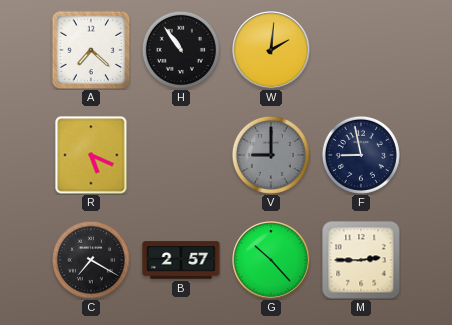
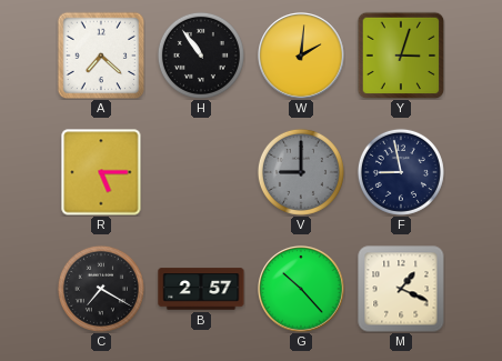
Y: none -> 3:03 (401, 56)
R: 5:19 -> 5:15 (101, 172)
M: 2:45 -> 1:19 (401, 289)
